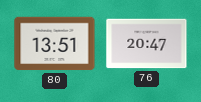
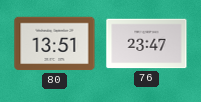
76: 20:47 -> 23:47 (147, 44)
